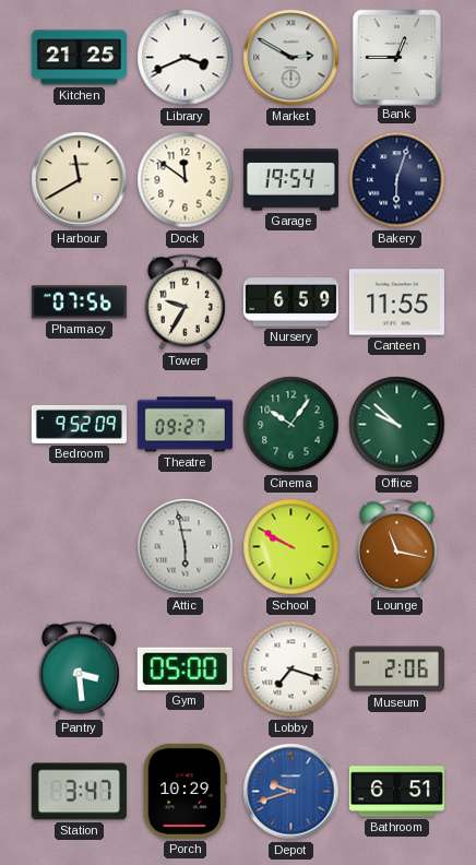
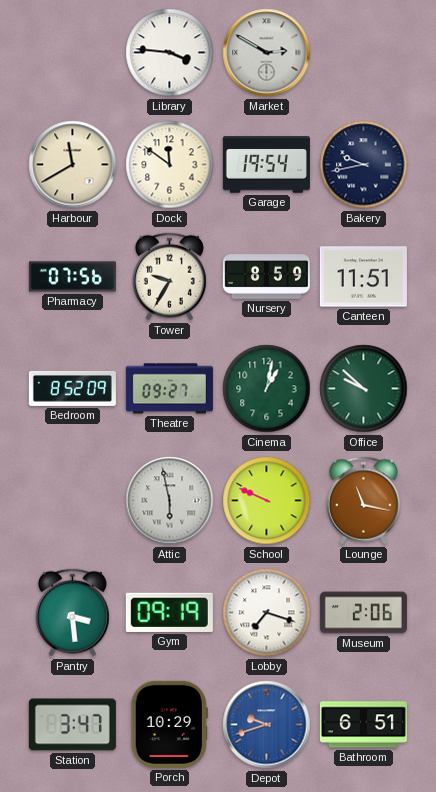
Kitchen: 21:25 -> none (79, 58)
Library: 3:41 -> 3:46 (170, 53)
Bank: 12:45 -> none (396, 57)
Bakery: 6:03 -> 9:43 (364, 165)
Nursery: 6:59 -> 8:59 (266, 277)
Canteen: 11:55 -> 11:51 (363, 277)
Bedroom: 9:52 -> 8:52 (72, 388)
Cinema: 10:06 -> 1:02 (267, 389)
School: 9:50 -> 9:49 (267, 501)
Gym: 05:00 -> 09:19 (169, 612)
